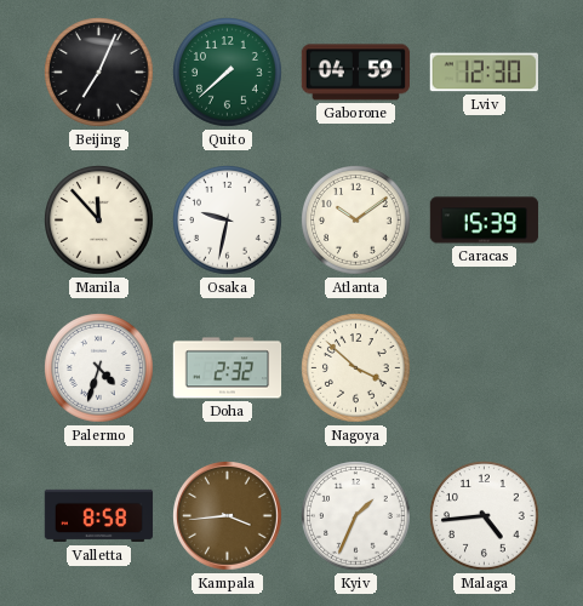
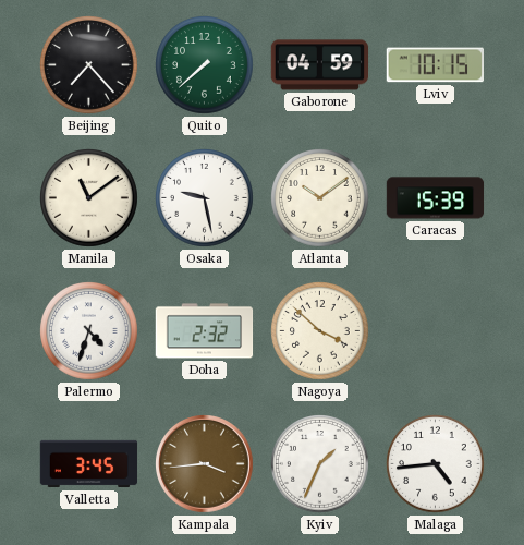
Beijing: 7:04 -> 7:23 (89, 65)
Lviv: 12:30 -> 10:15 (435, 65)
Manila: 11:53 -> 11:09 (89, 198)
Osaka: 9:32 -> 9:28 (205, 198)
Valletta: 8:58 -> 3:45 (89, 464)
